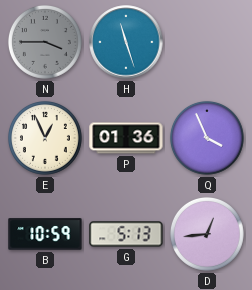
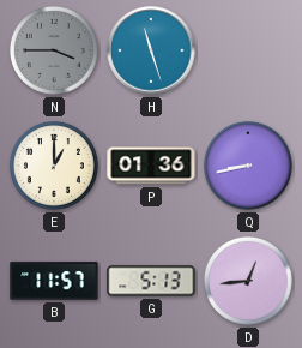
E: 12:56 -> 1:00 (54, 166)
Q: 3:56 -> 8:43 (248, 166)
B: 10:59 -> 11:57 (54, 281)
